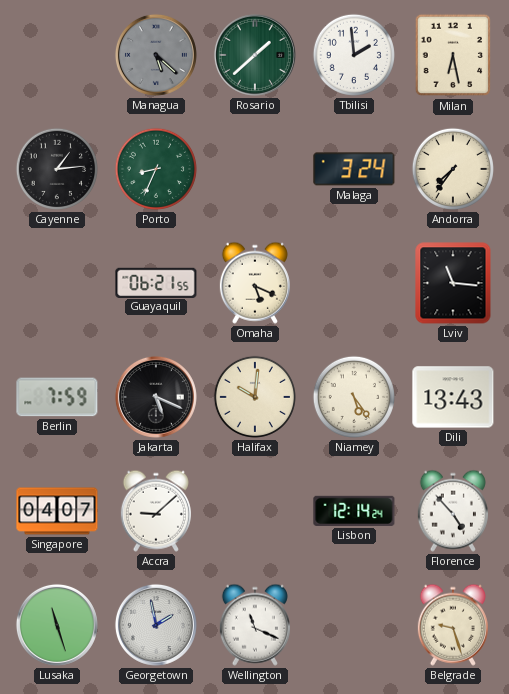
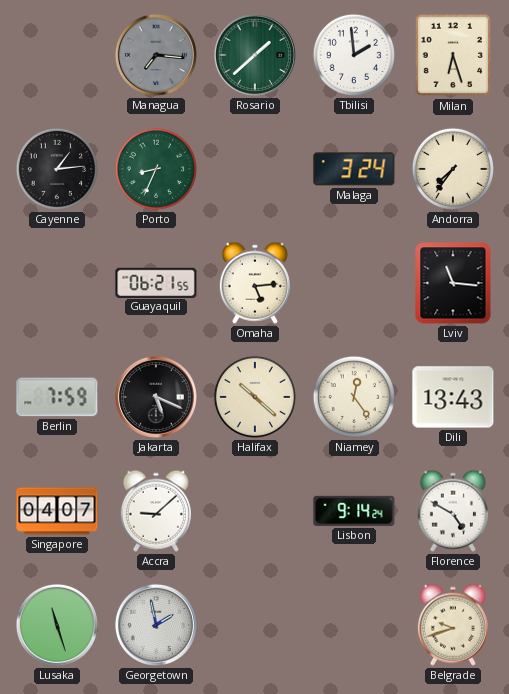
Managua: 5:22 -> 7:16 (156, 55)
Milan: 6:28 -> 6:27 (452, 55)
Omaha: 5:19 -> 5:14 (255, 283)
Halifax: 10:01 -> 10:22 (255, 397)
Niamey: 5:24 -> 12:24 (354, 397)
Lisbon: 12:14 -> 9:14 (354, 511)
Florence: 4:53 -> 4:50 (453, 511)
Wellington: 11:19 -> none (255, 625)
Belgrade: 9:27 -> 9:42 (453, 625)
